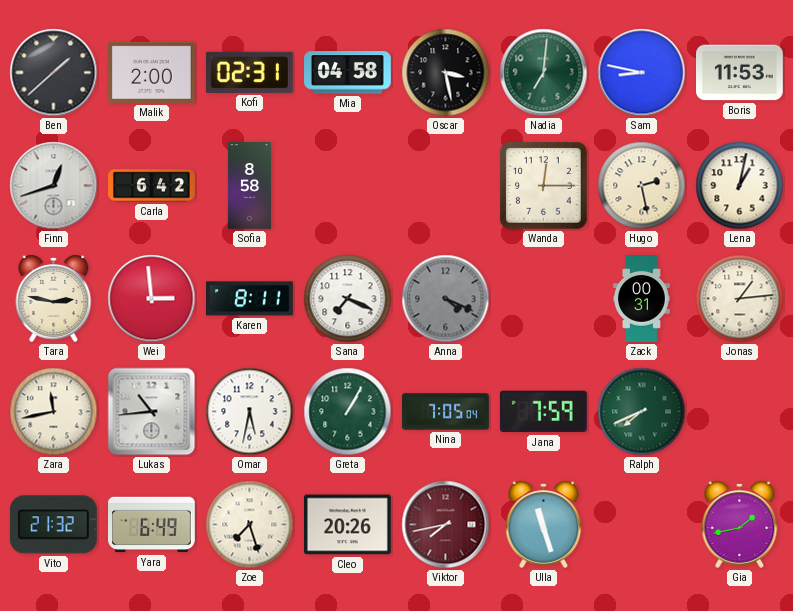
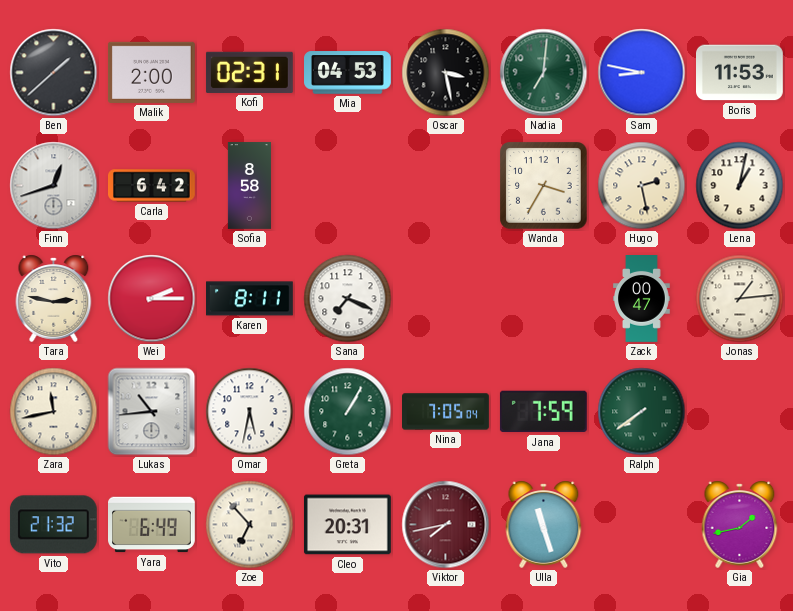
Mia: 04:58 -> 04:53 (348, 73)
Wanda: 12:15 -> 3:35 (544, 186)
Wei: 2:59 -> 2:15 (152, 299)
Anna: 4:19 -> none (446, 299)
Zack: 00:31 -> 00:47 (642, 299)
Ralph: 7:41 -> 7:39 (642, 412)
Zoe: 7:27 -> 6:53 (250, 525)
Cleo: 20:26 -> 20:31 (348, 525)
